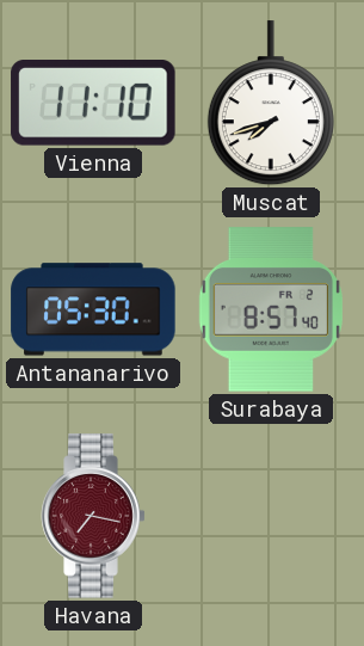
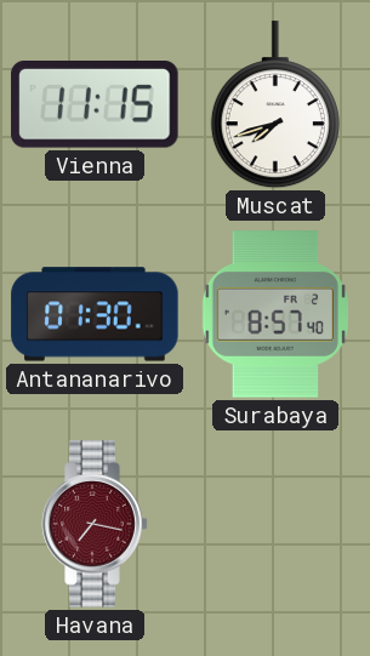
Vienna: 11:10 -> 11:15 (95, 104)
Antananarivo: 05:30 -> 01:30 (95, 314)
